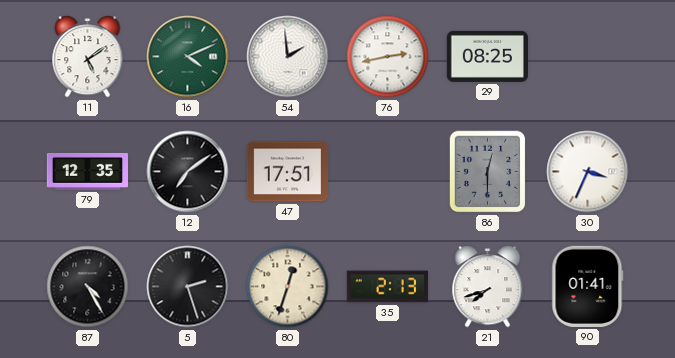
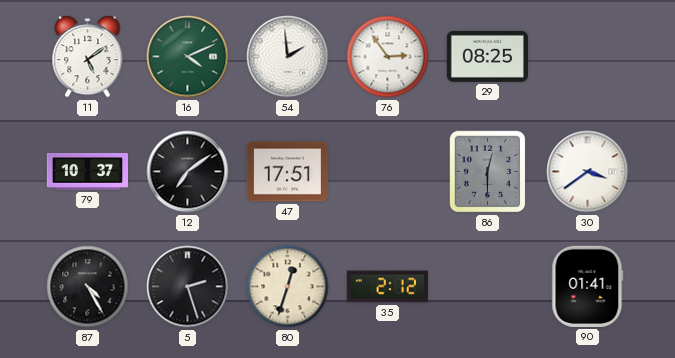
76: 2:43 -> 2:54 (388, 57)
79: 12:35 -> 10:37 (87, 171)
30: 3:34 -> 3:39 (588, 172)
35: 2:13 -> 2:12 (387, 287)
21: 7:42 -> none (488, 287)
